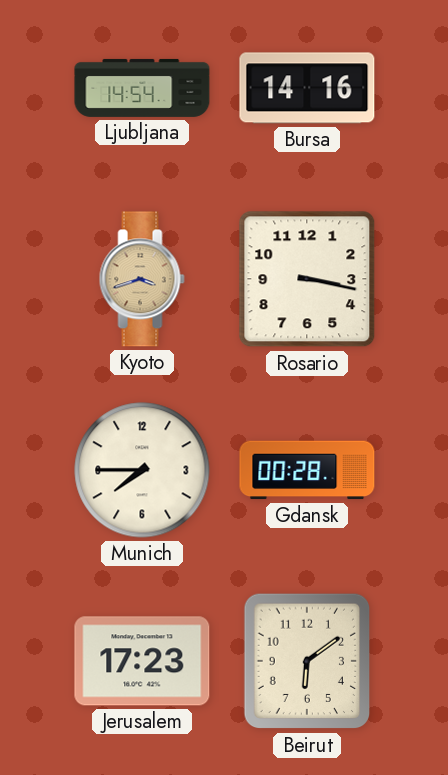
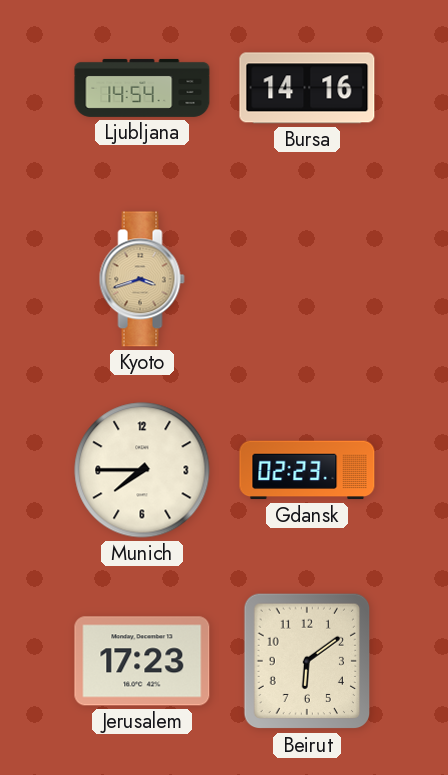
Rosario: 3:17 -> none (307, 279)
Gdansk: 00:28 -> 02:23 (307, 470)
